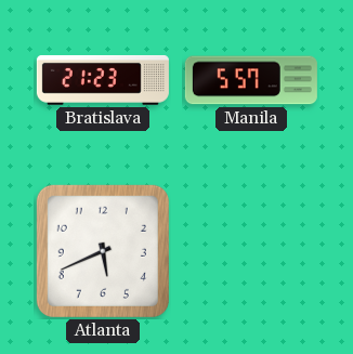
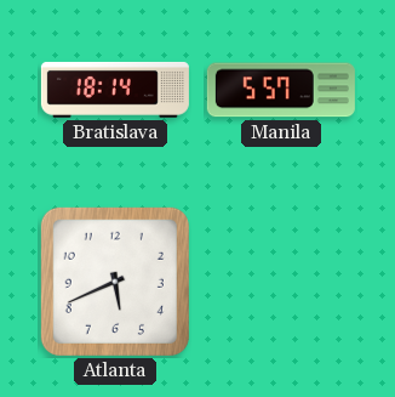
Bratislava: 21:23 -> 18:14 (115, 90)
